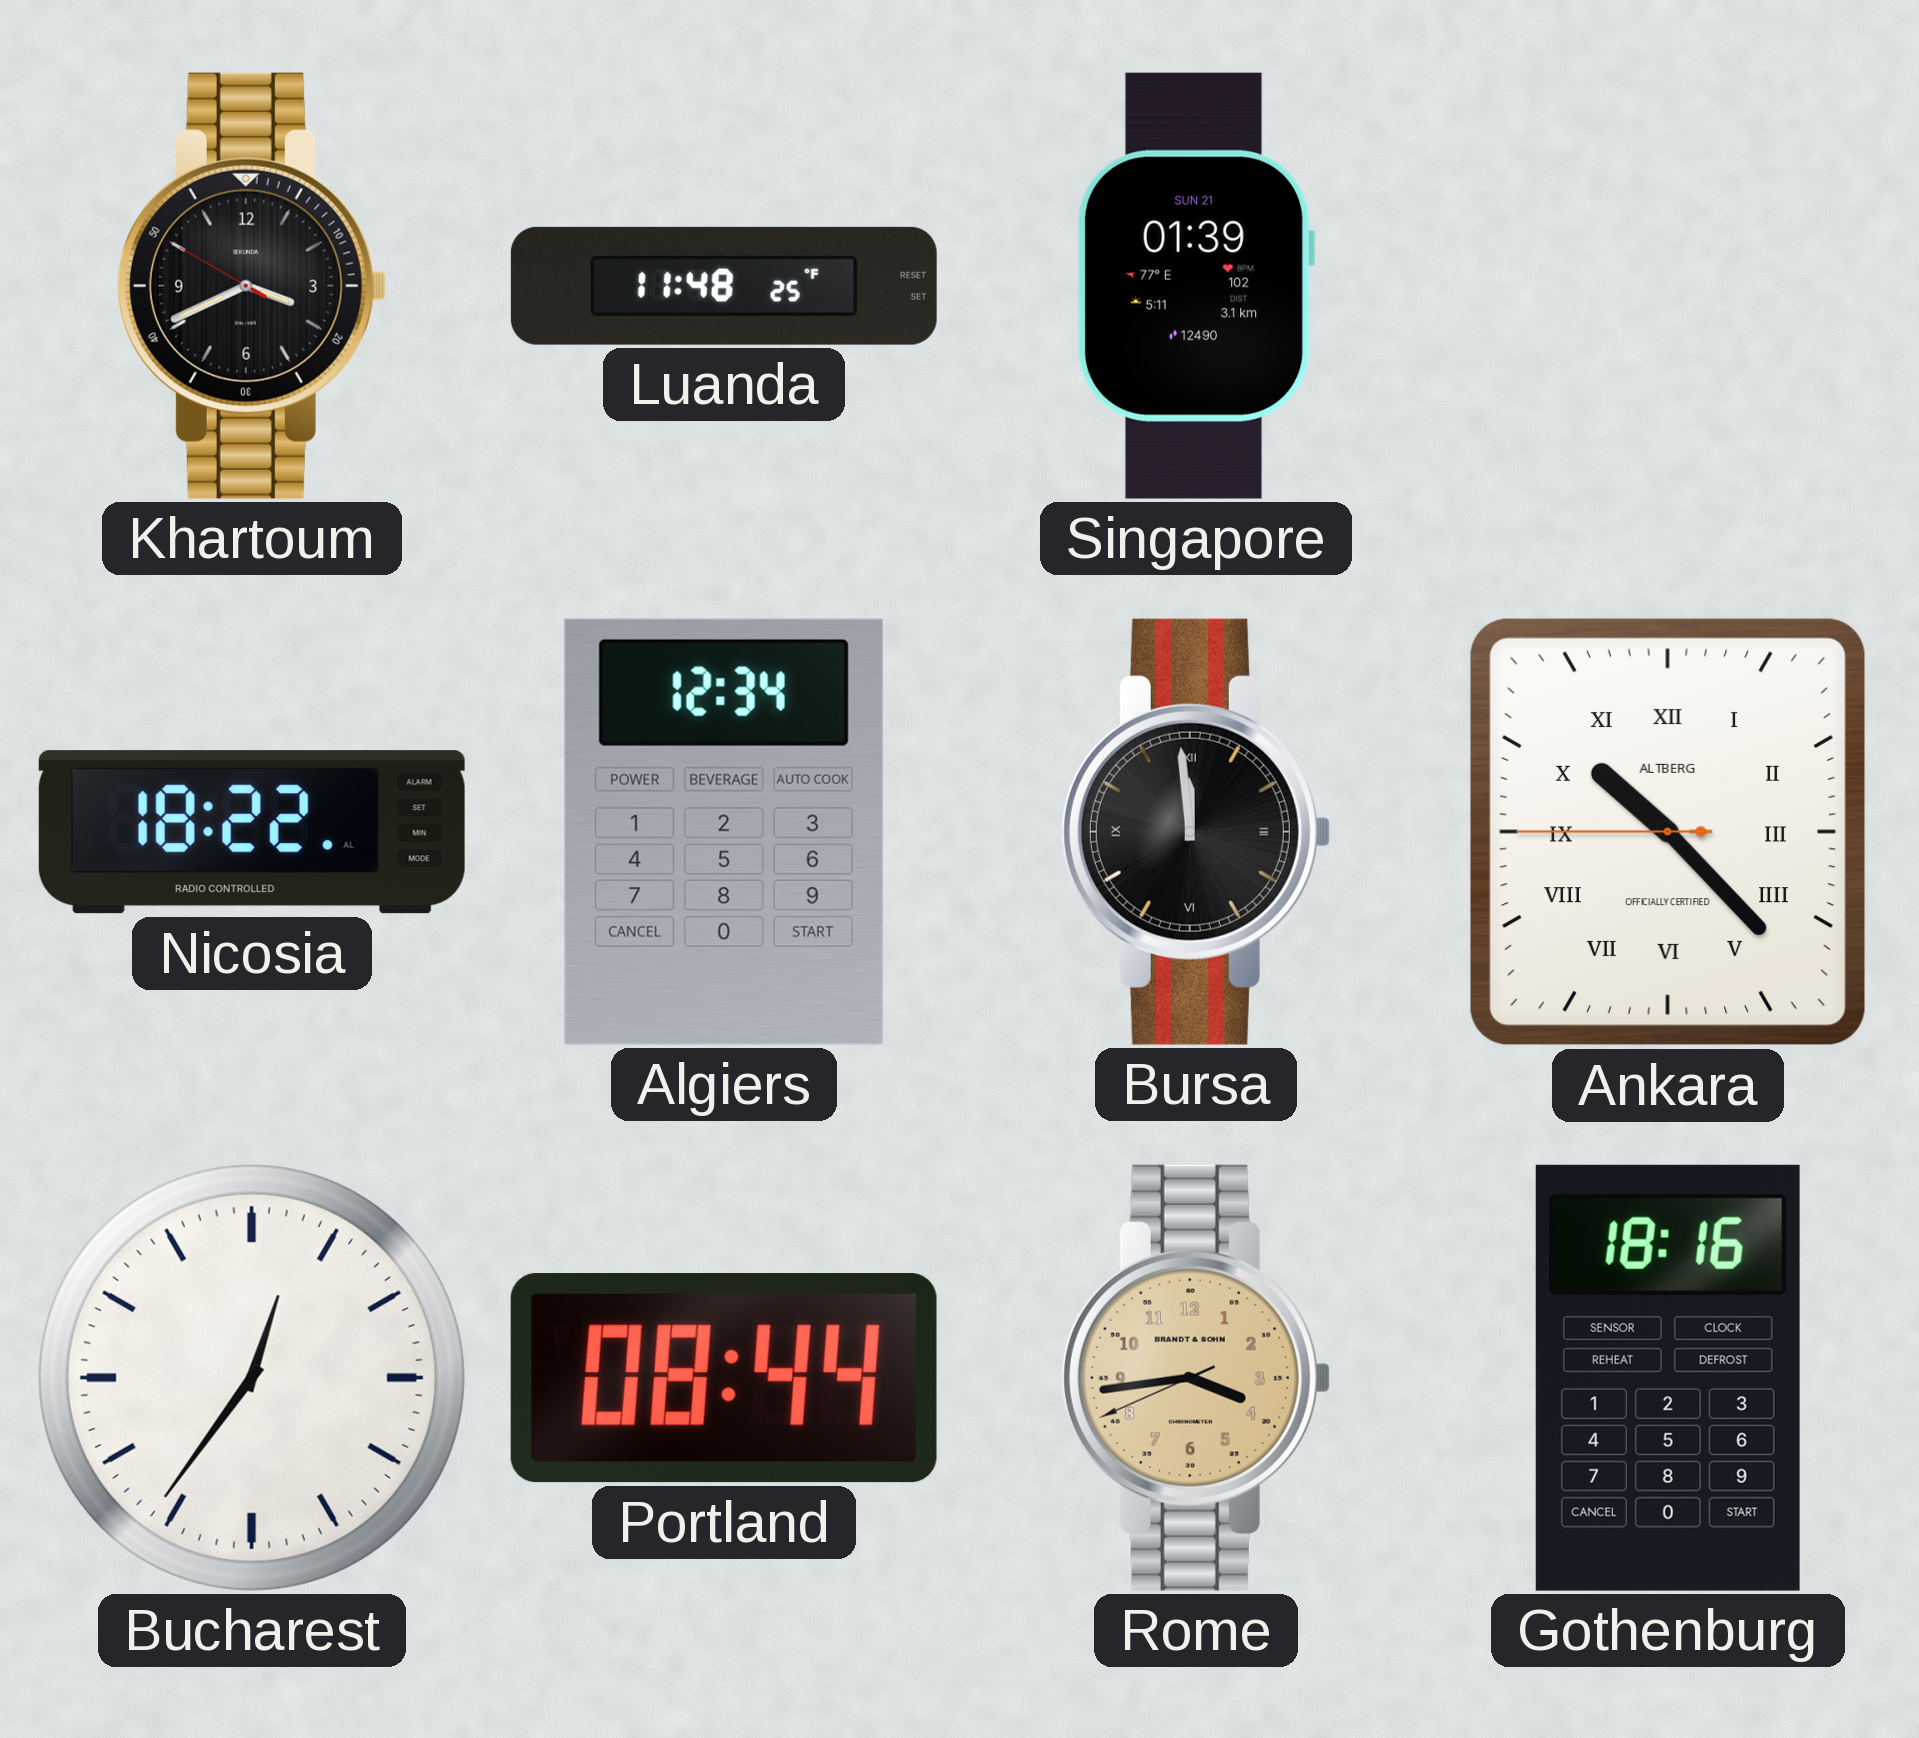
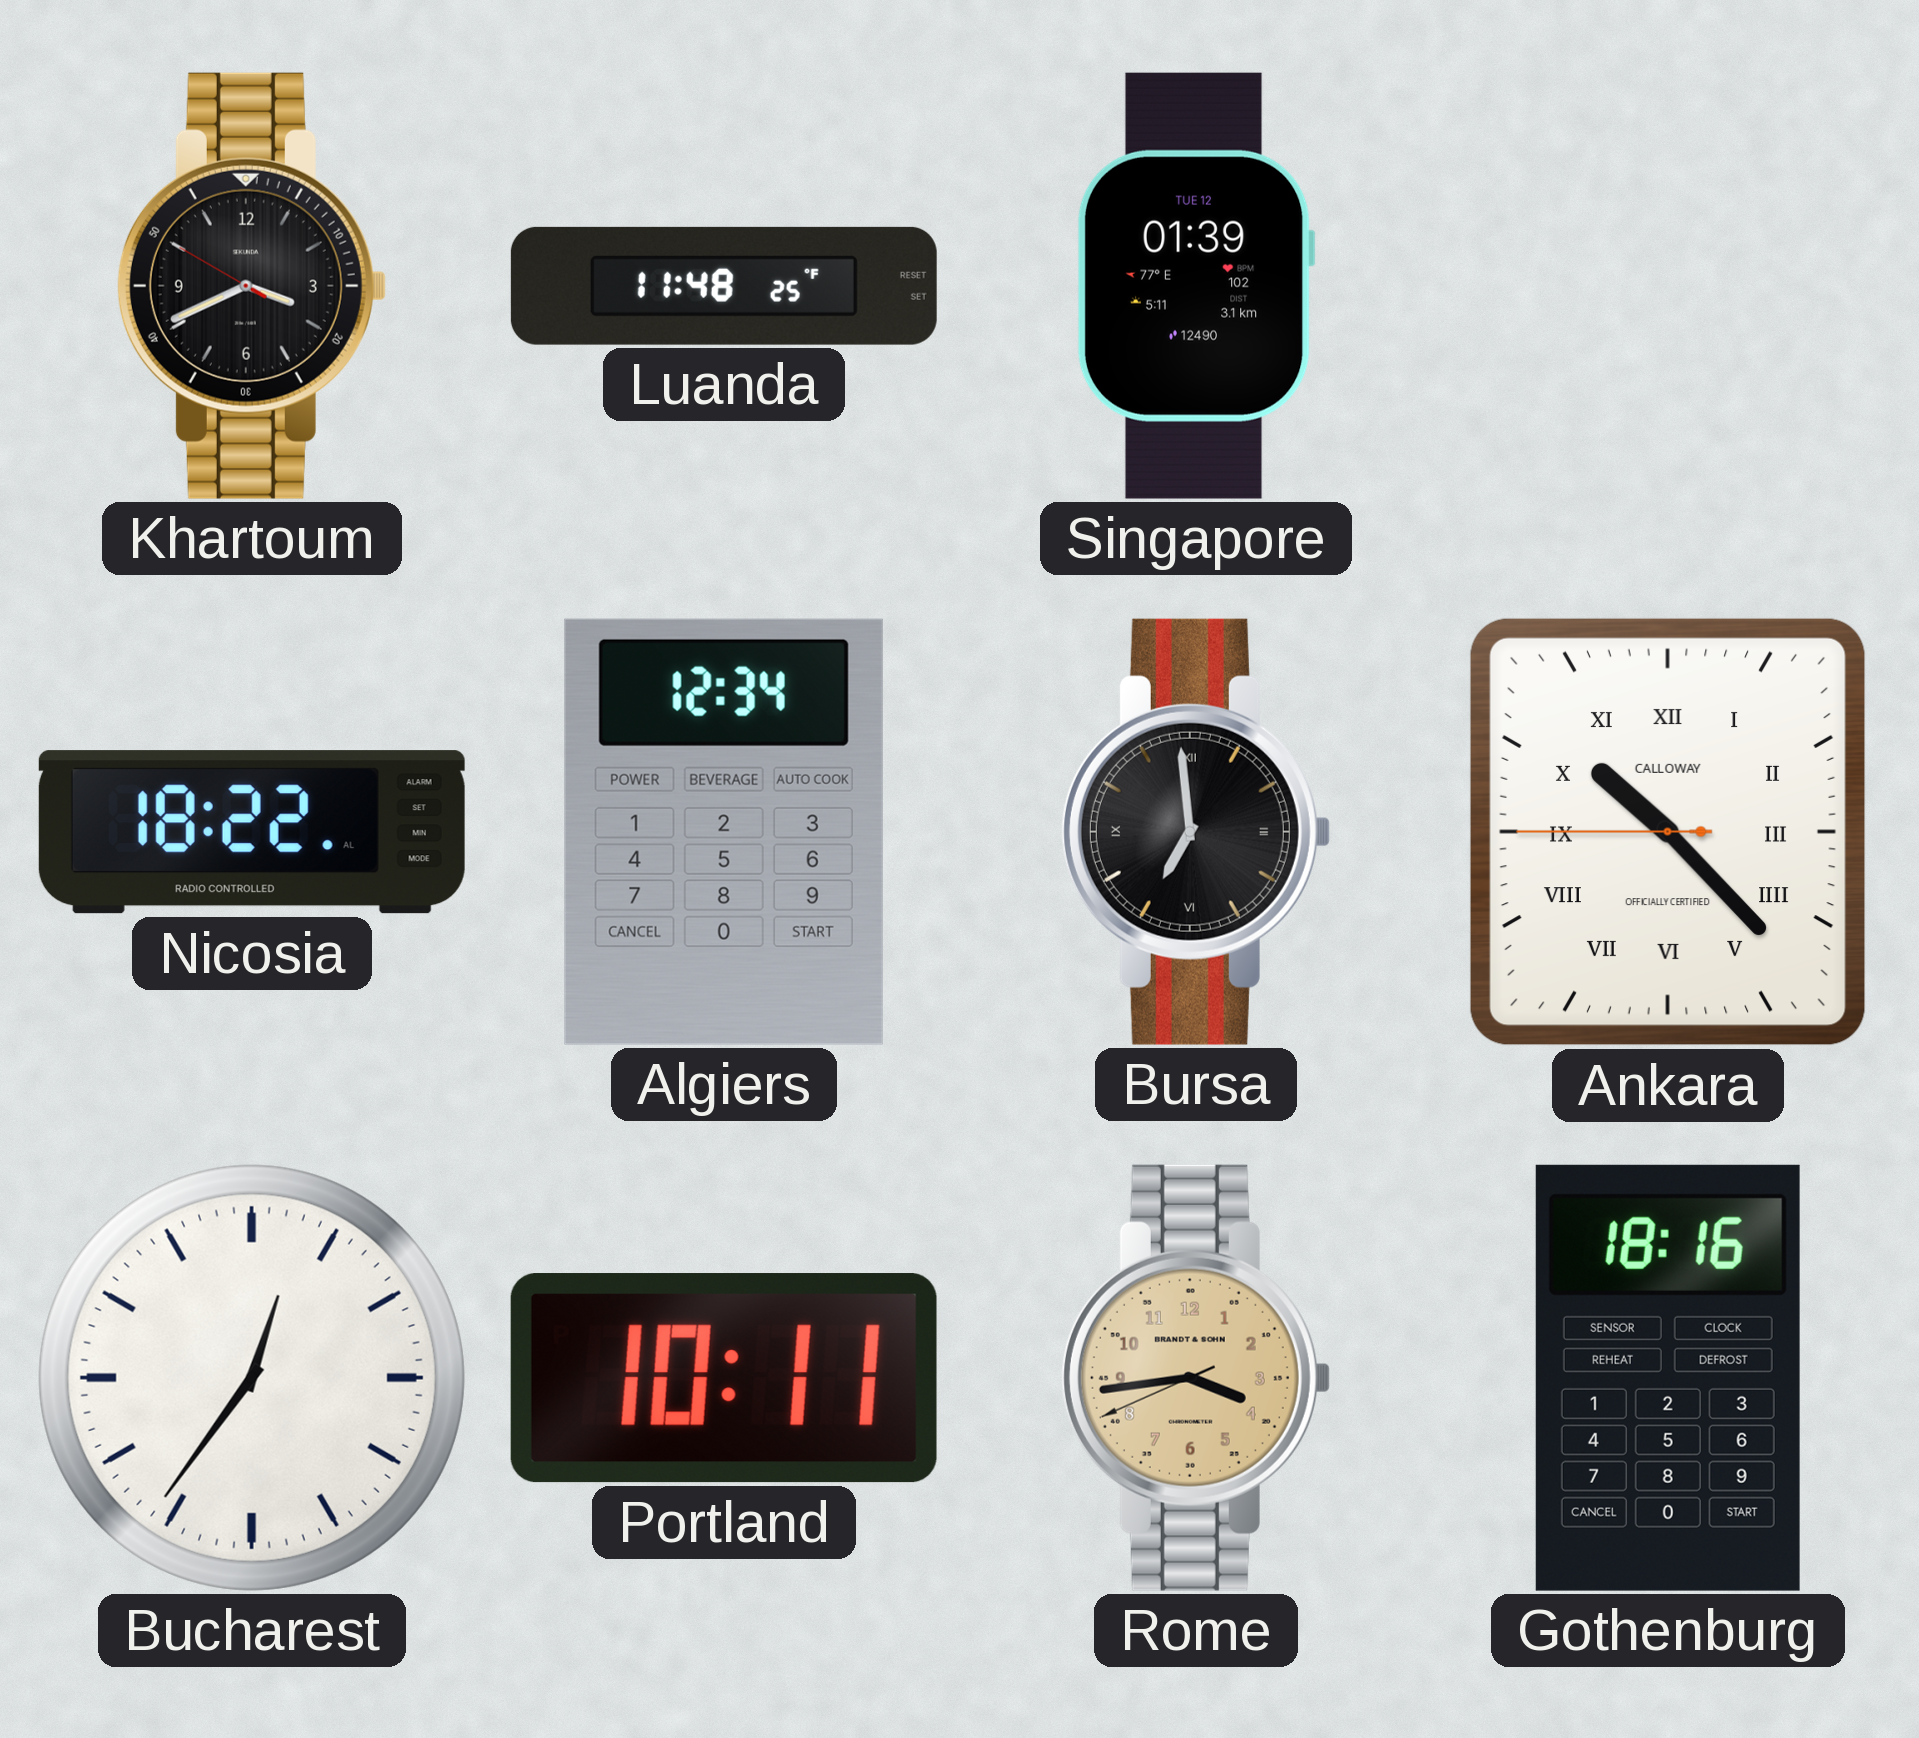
Singapore date: SUN 21 -> TUE 12 (1196, 286)
Bursa: 11:59 -> 6:59 (1195, 832)
Ankara brand: ALTBERG -> CALLOWAY (1668, 832)
Portland: 08:44 -> 10:11 (724, 1378)
